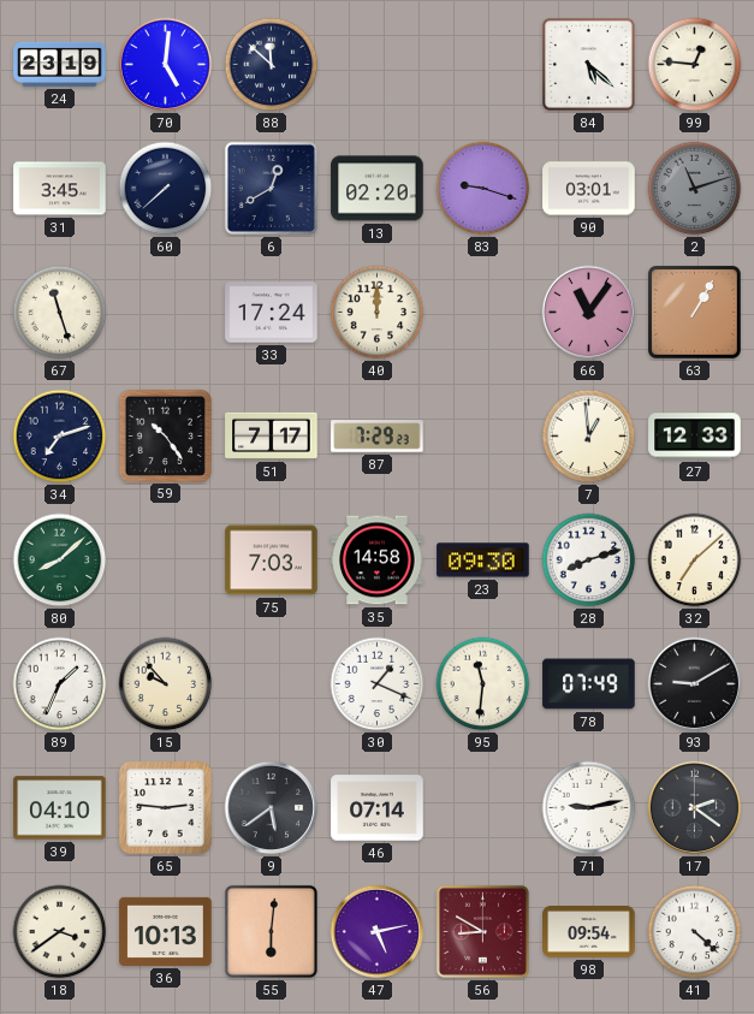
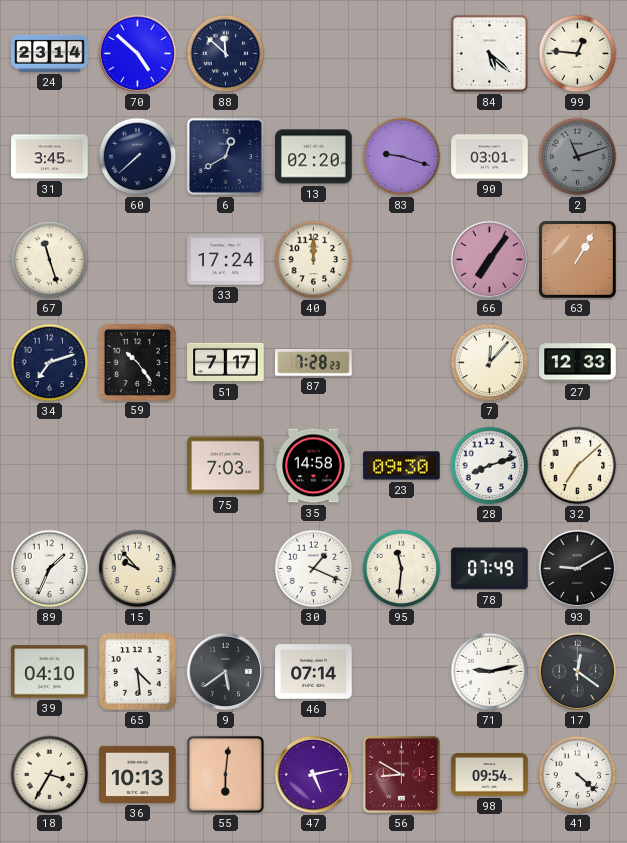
24: 23:19 -> 23:14 (50, 53)
70: 5:01 -> 4:52 (138, 54)
66: 11:06 -> 7:06 (490, 260)
87: 7:29 -> 7:28 (314, 363)
7: 12:59 -> 12:07 (490, 363)
80: 8:08 -> none (60, 561)
65: 2:46 -> 4:29 (138, 672)
17: 2:21 -> 12:21 (578, 672)
18: 3:39 -> 3:35 (50, 775)
